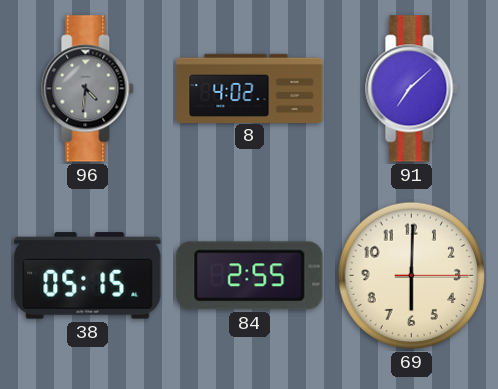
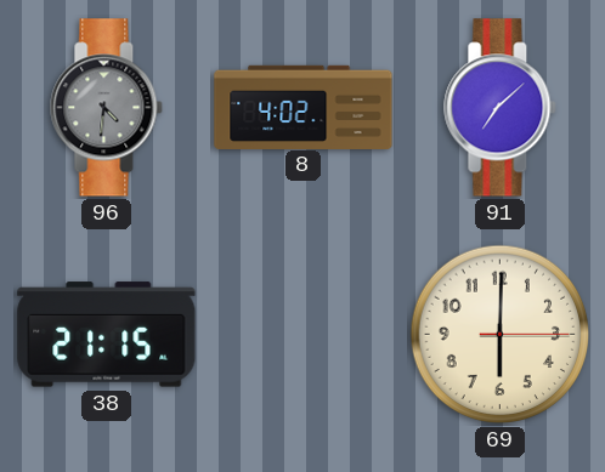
38: 05:15 -> 21:15 (107, 335)
84: 2:55 -> none (250, 276)
